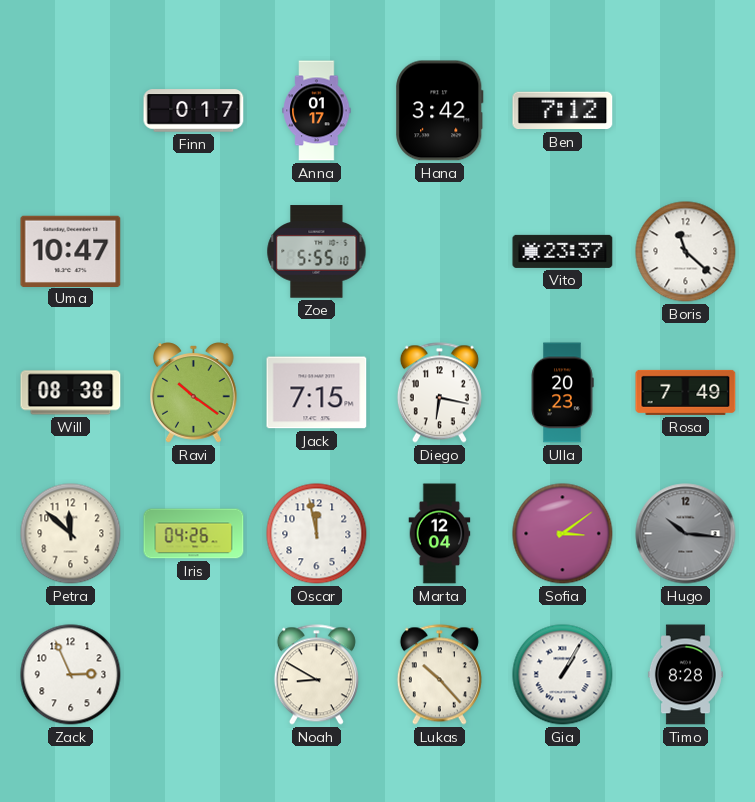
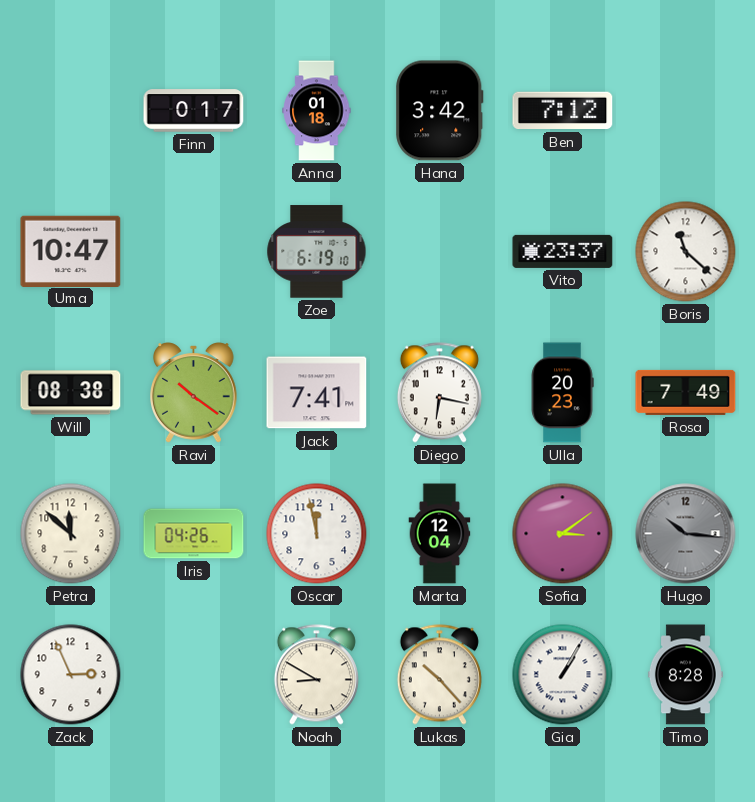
Anna: 01:17 -> 01:18 (317, 111)
Zoe: 5:55 -> 6:19 (317, 252)
Jack: 7:15 -> 7:41 (317, 393)
